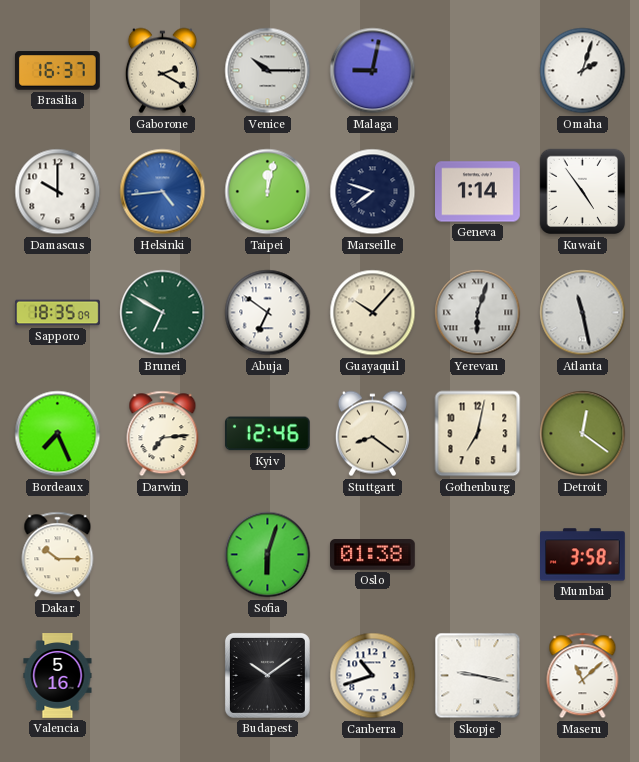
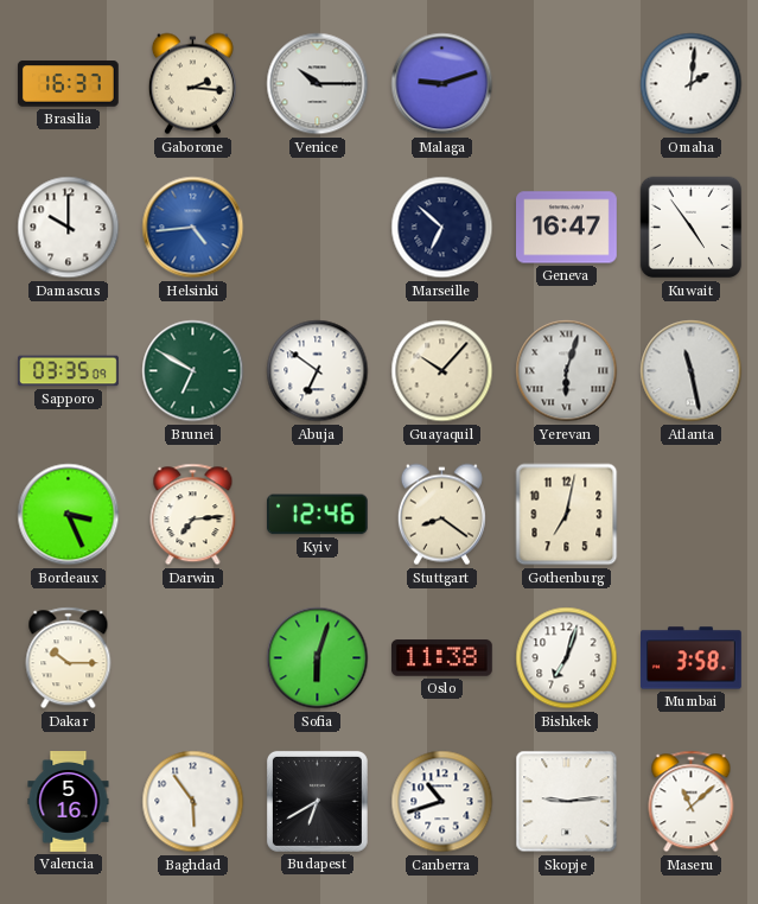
Gaborone: 2:20 -> 2:16 (192, 84)
Malaga: 9:02 -> 9:12 (442, 84)
Omaha: 2:03 -> 2:01 (692, 84)
Taipei: 12:02 -> none (268, 192)
Marseille: 7:48 -> 6:52 (442, 228)
Geneva: 1:14 -> 16:47 (567, 228)
Sapporo: 18:35 -> 03:35 (69, 371)
Bordeaux: 7:26 -> 3:26 (69, 515)
Detroit: 12:21 -> none (583, 434)
Oslo: 01:38 -> 11:38 (442, 658)
Bishkek: none -> 7:03 (567, 658)
Baghdad: none -> 5:54 (193, 802)
Budapest: 10:09 -> 6:40 (317, 801)
Skopje: 9:17 -> 9:14 (567, 802)
